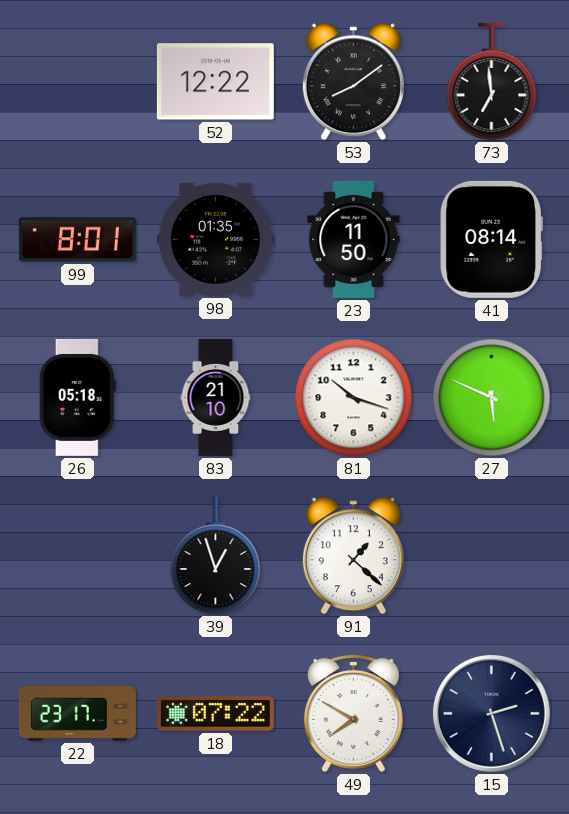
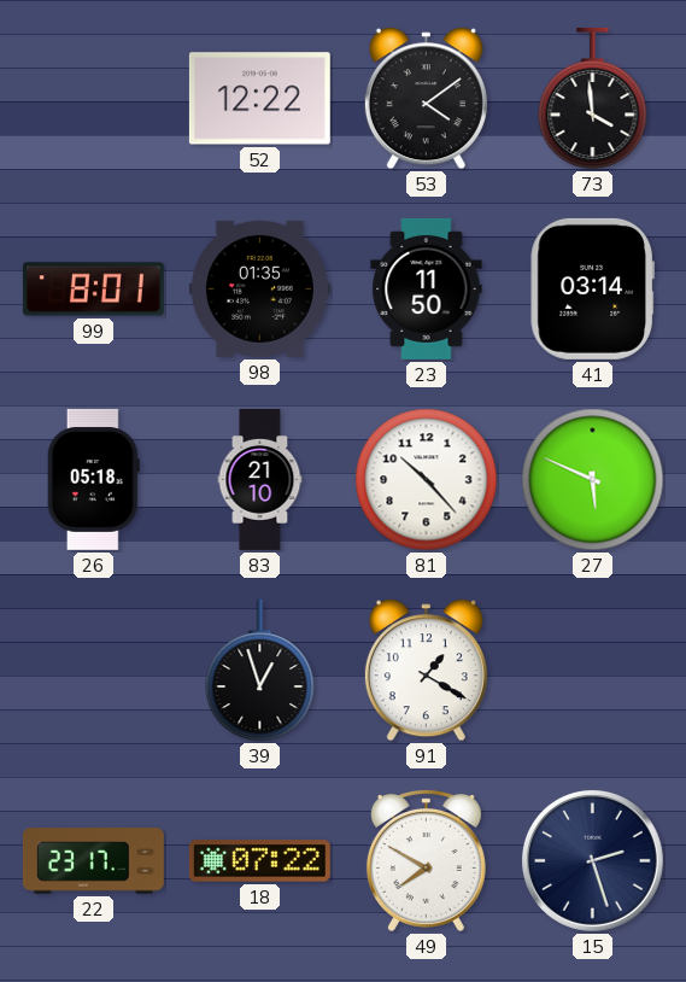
53: 8:09 -> 4:09 (426, 99)
73: 6:59 -> 3:59 (593, 99)
41: 08:14 -> 03:14 (592, 288)
81: 10:18 -> 10:23 (427, 480)
91: 1:22 -> 1:20 (426, 671)
